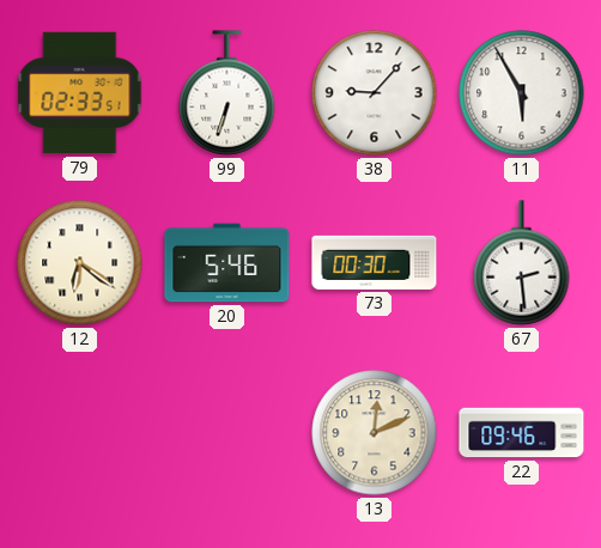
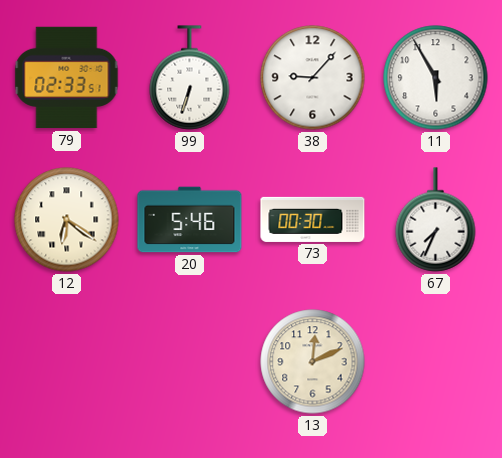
67: 2:29 -> 7:34 (436, 220)
22: 09:46 -> none (522, 433)
